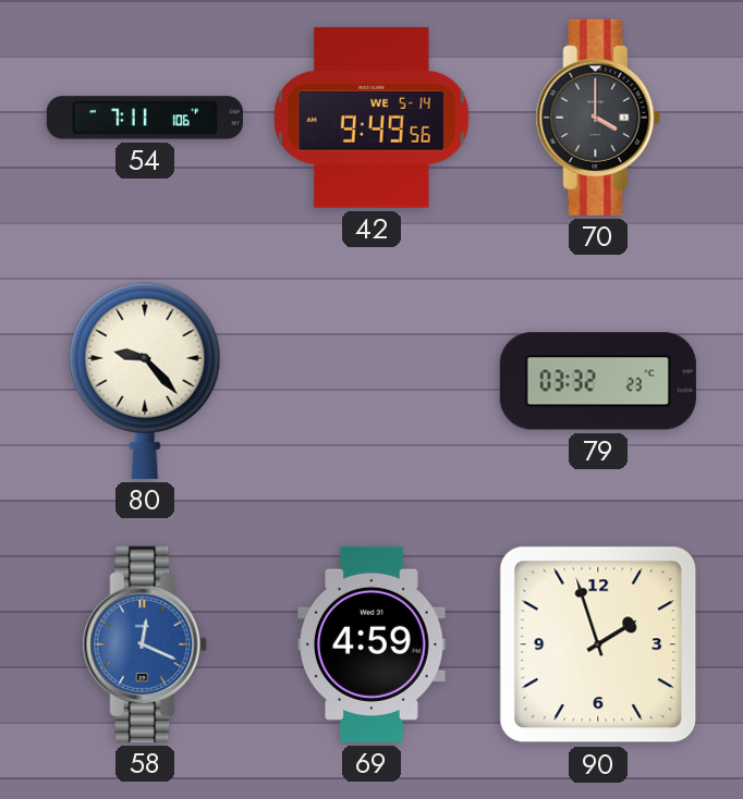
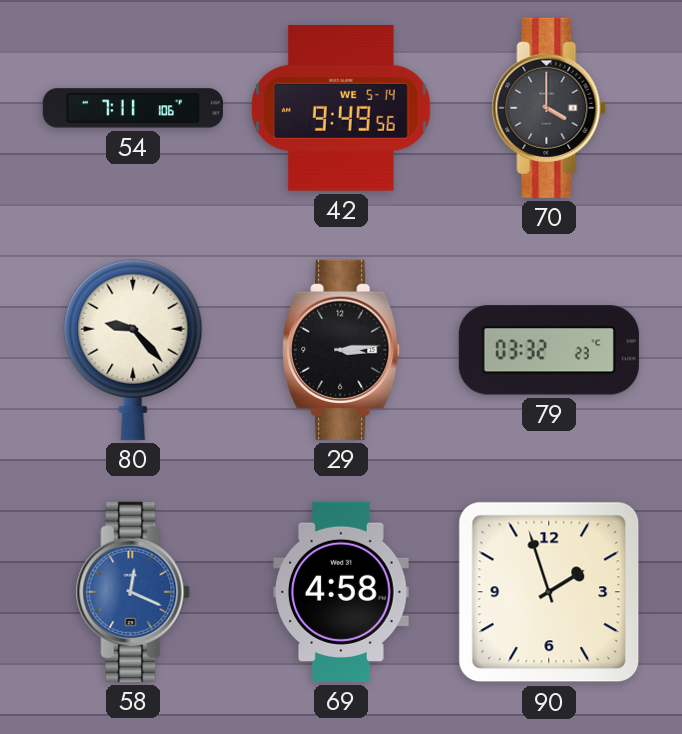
29: none -> 3:14 (342, 350)
69: 4:59 -> 4:58 (341, 592)
